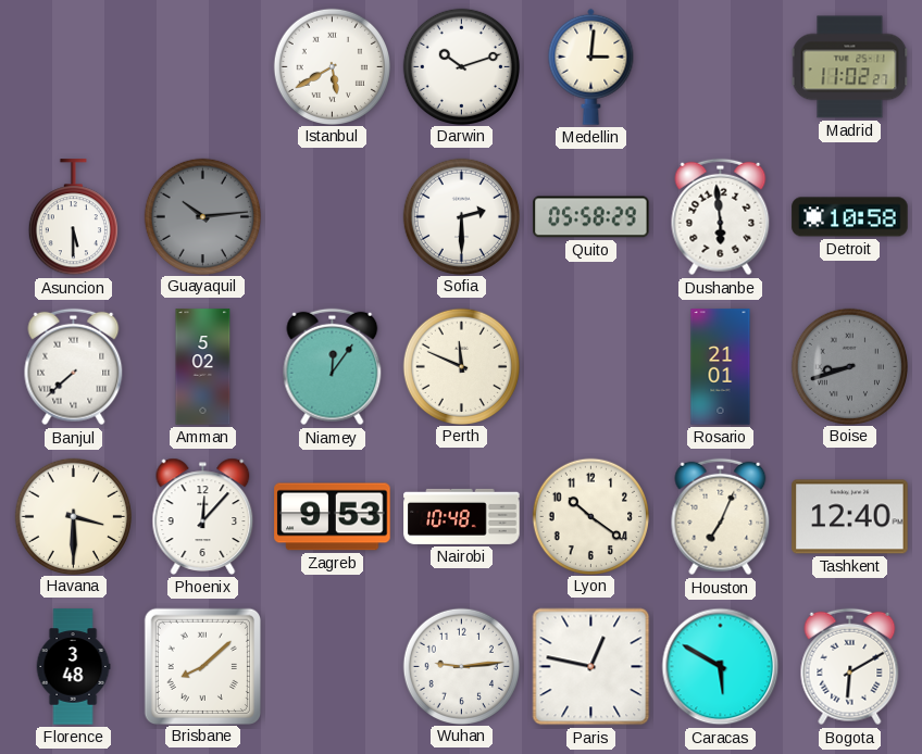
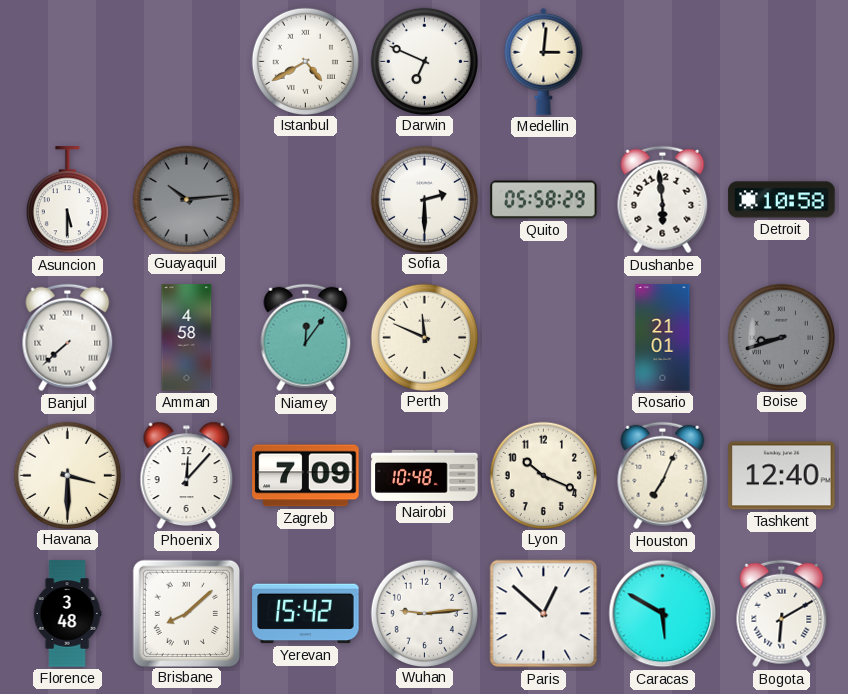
Istanbul: 5:40 -> 4:40 (305, 61)
Darwin: 10:12 -> 6:49 (424, 61)
Madrid: 11:02 -> none (850, 67)
Amman: 5:02 -> 4:58 (187, 338)
Zagreb: 9:53 -> 7:09 (306, 476)
Lyon: 10:21 -> 10:19 (543, 475)
Yerevan: none -> 15:42 (306, 614)
Paris: 12:47 -> 12:52 (544, 614)
